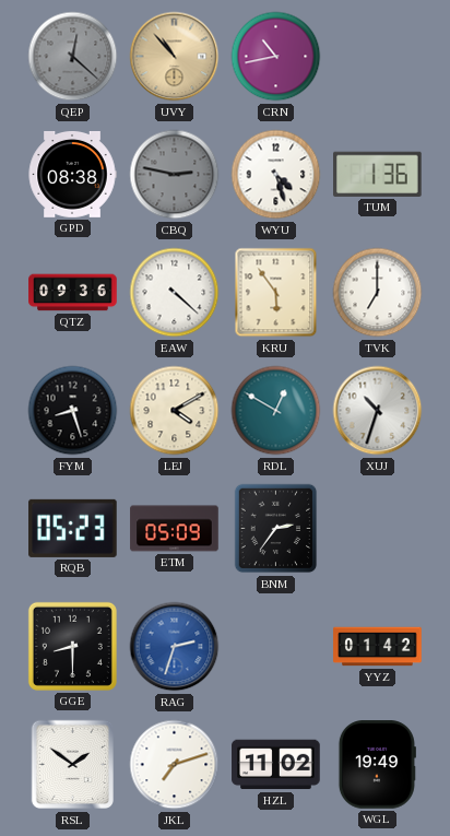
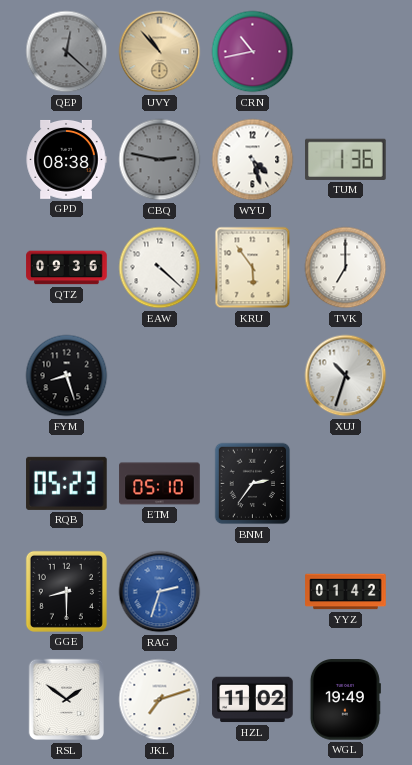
LEJ: 4:10 -> none (175, 411)
RDL: 12:50 -> none (276, 411)
ETM: 05:09 -> 05:10 (160, 484)
